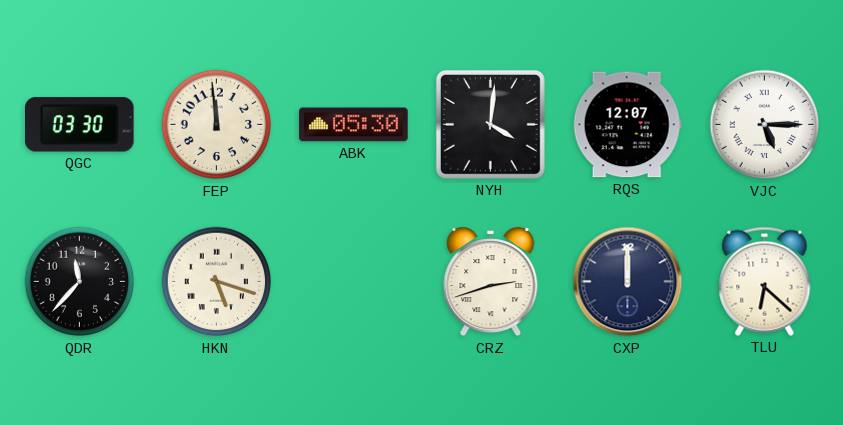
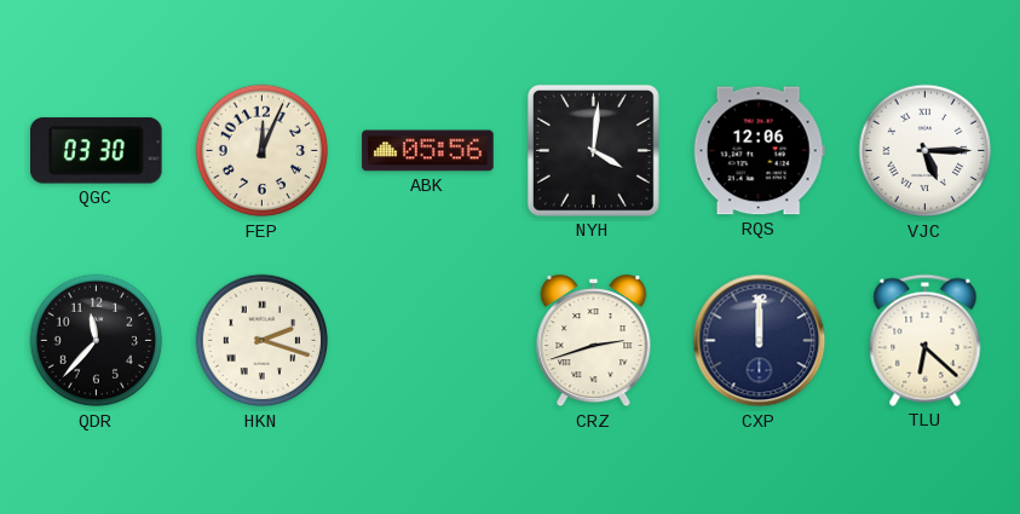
FEP: 11:59 -> 12:04 (263, 151)
ABK: 05:30 -> 05:56 (428, 151)
RQS: 12:07 -> 12:06 (759, 151)
HKN: 5:18 -> 2:18 (263, 341)
